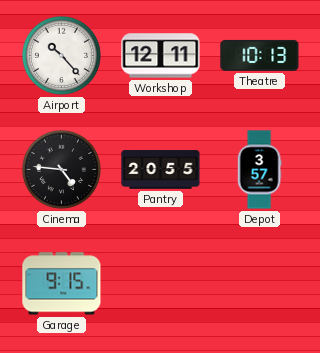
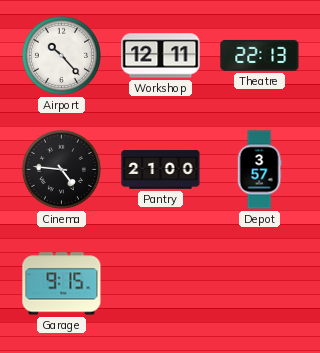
Theatre: 10:13 -> 22:13 (260, 55)
Pantry: 20:55 -> 21:00 (161, 170)
